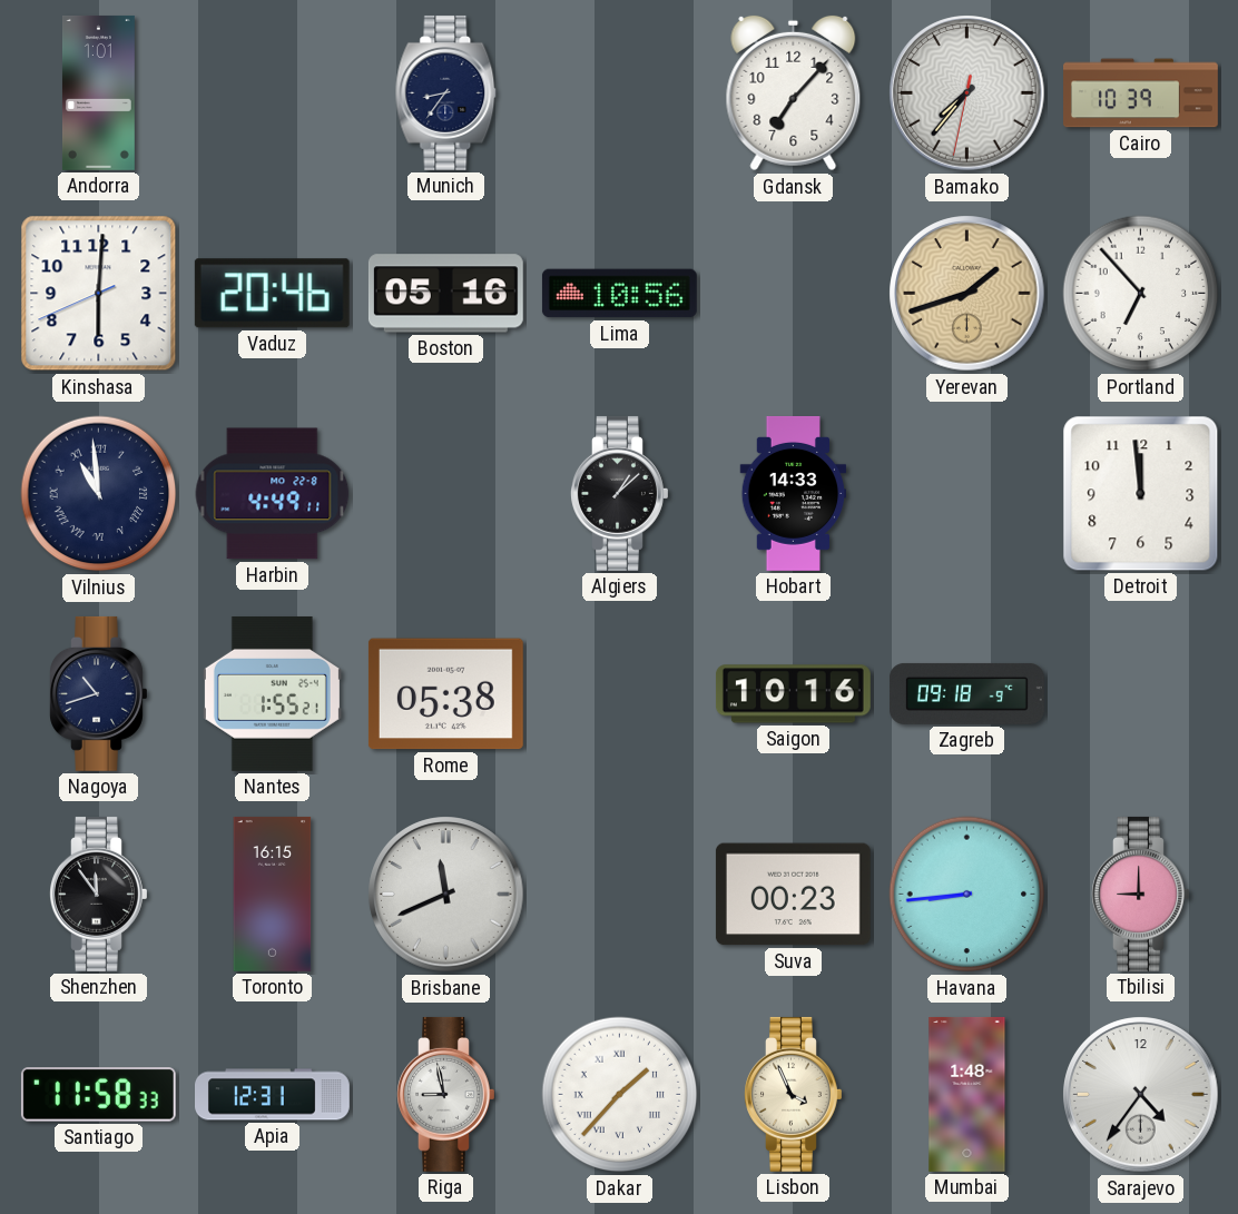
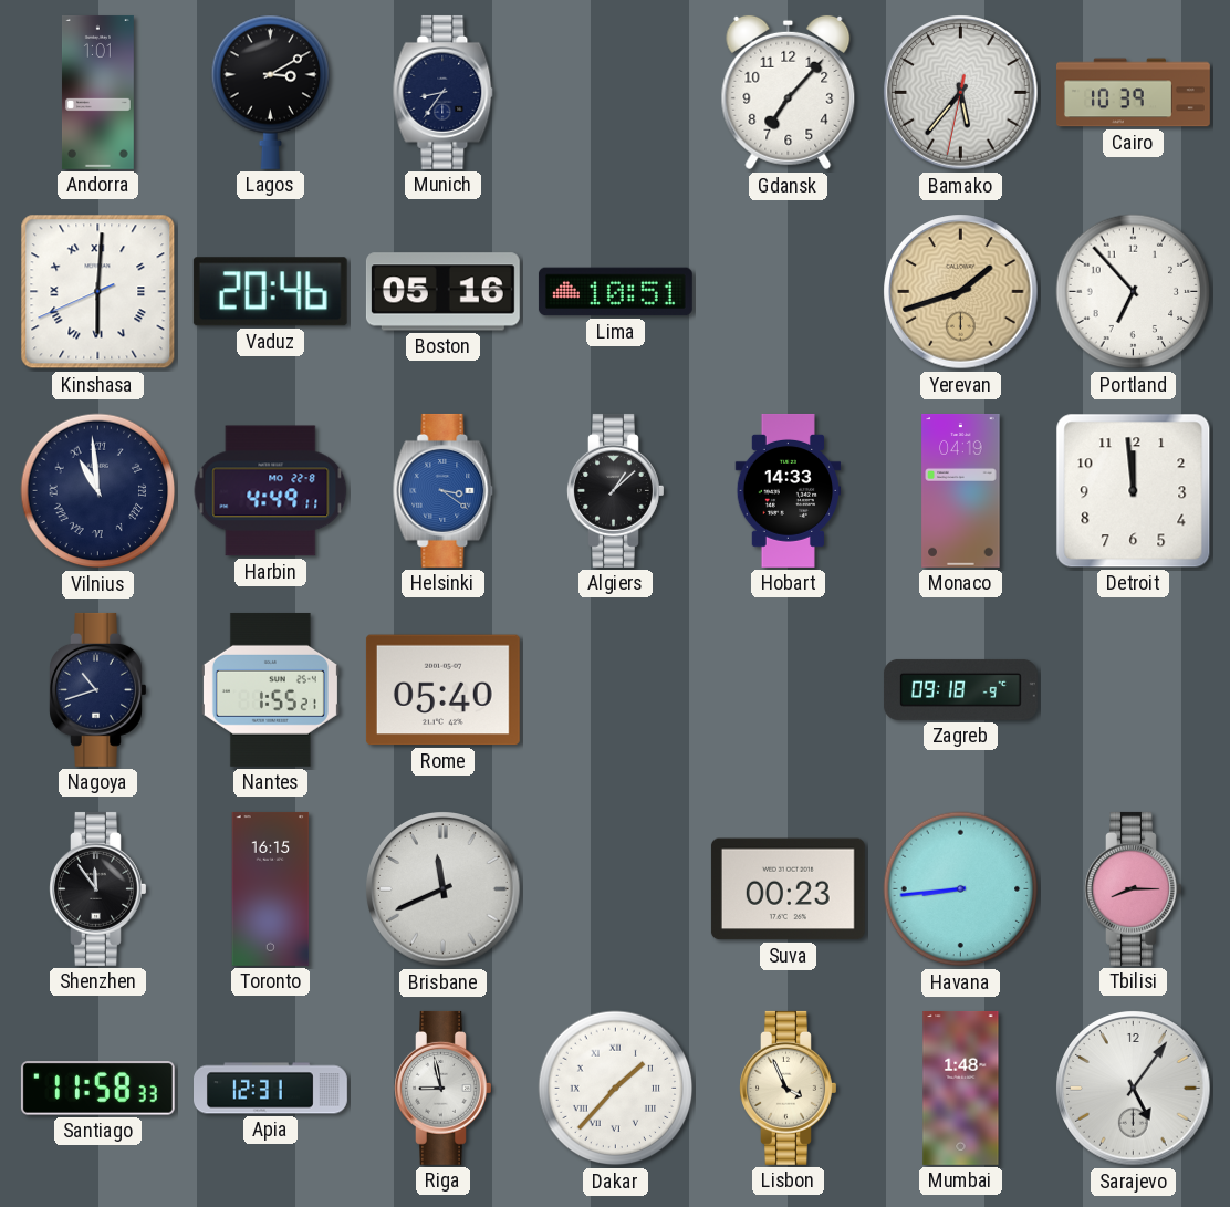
Lagos: none -> 3:10 (271, 92)
Bamako: 7:36 -> 5:36 (961, 93)
Kinshasa numerals: Arabic -> Roman (98, 292)
Lima: 10:56 -> 10:51 (615, 292)
Helsinki: none -> 3:21 (444, 490)
Monaco: none -> 04:19 (961, 490)
Rome: 05:38 -> 05:40 (442, 690)
Saigon: 10:16 -> none (793, 694)
Tbilisi: 9:00 -> 8:15 (1134, 888)
Sarajevo: 4:36 -> 5:06 (1134, 1089)
